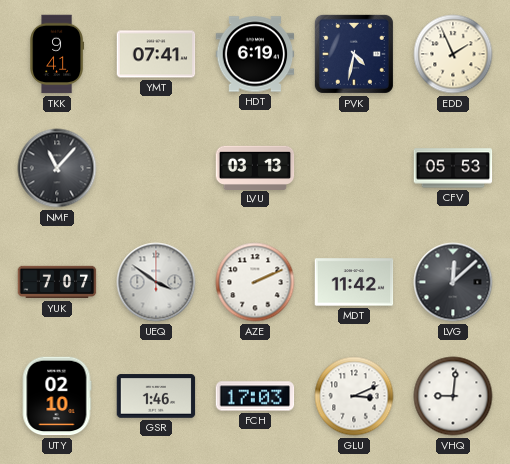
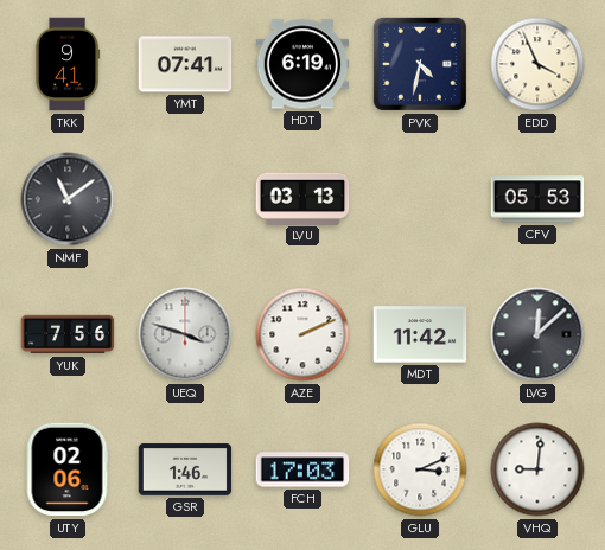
EDD: 1:56 -> 3:56 (537, 64)
NMF: 11:07 -> 11:09 (68, 199)
YUK: 7:07 -> 7:56 (68, 334)
UEQ: 3:51 -> 3:48 (185, 334)
UTY: 02:10 -> 02:06 (68, 469)
